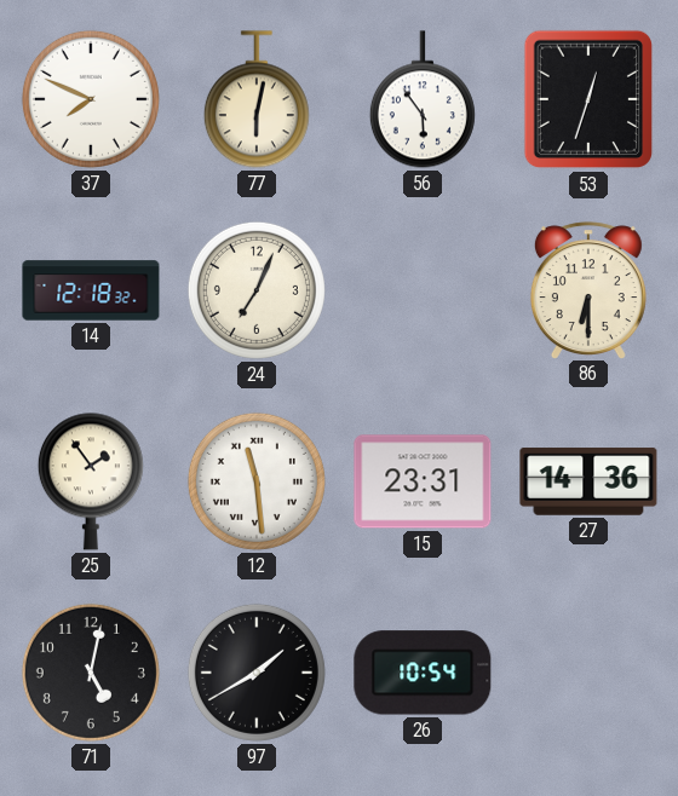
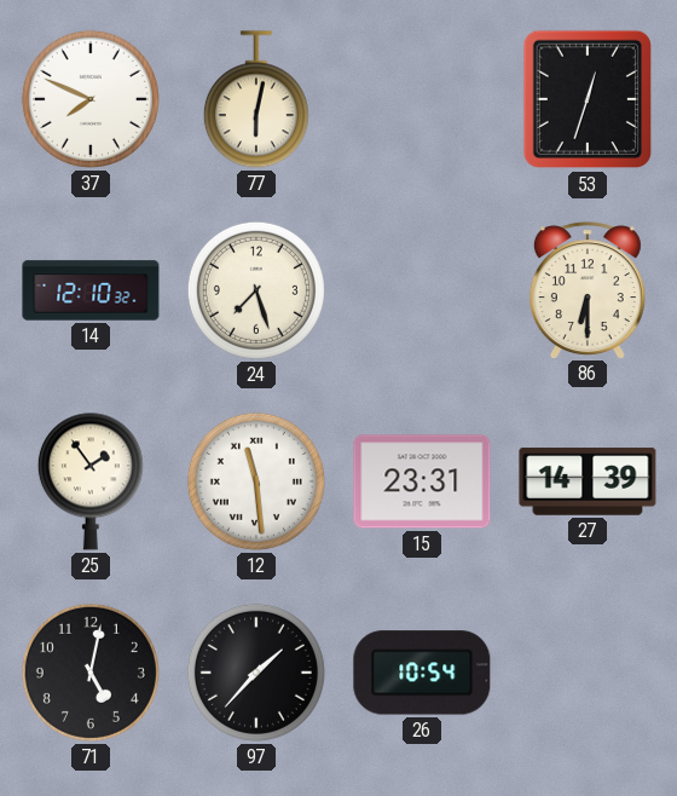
56: 5:54 -> none (423, 99)
14: 12:18 -> 12:10 (91, 290)
24: 7:04 -> 7:27 (256, 290)
27: 14:36 -> 14:39 (588, 481)
97: 1:40 -> 1:37 (256, 673)
